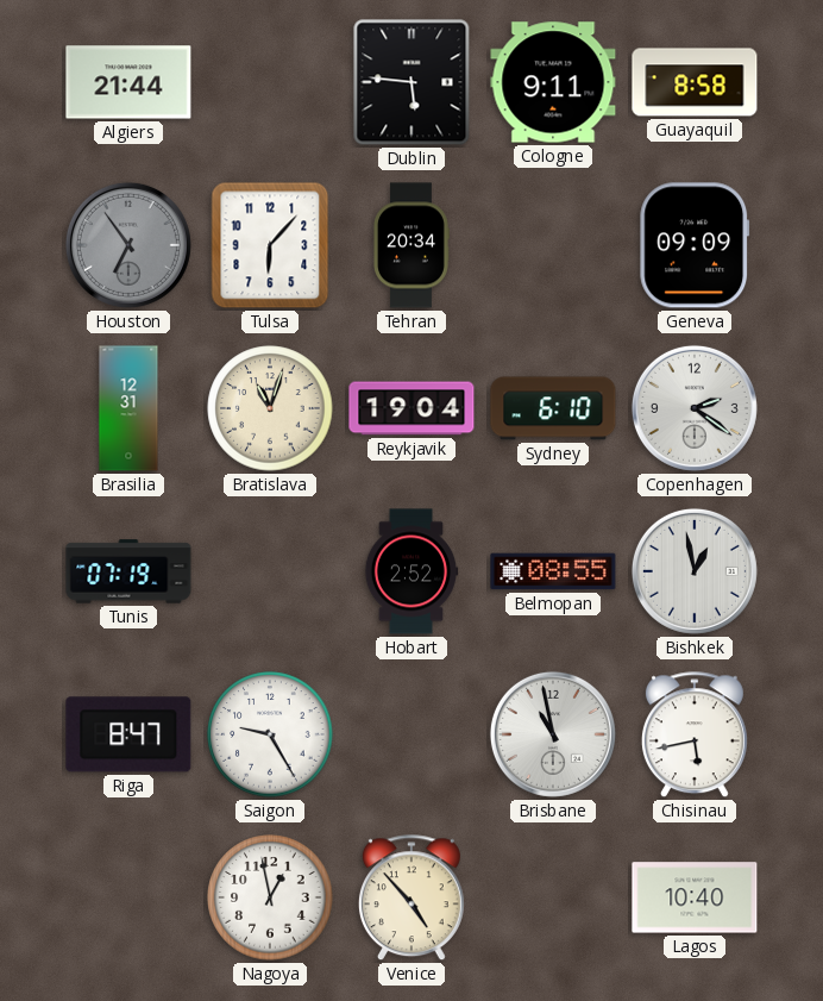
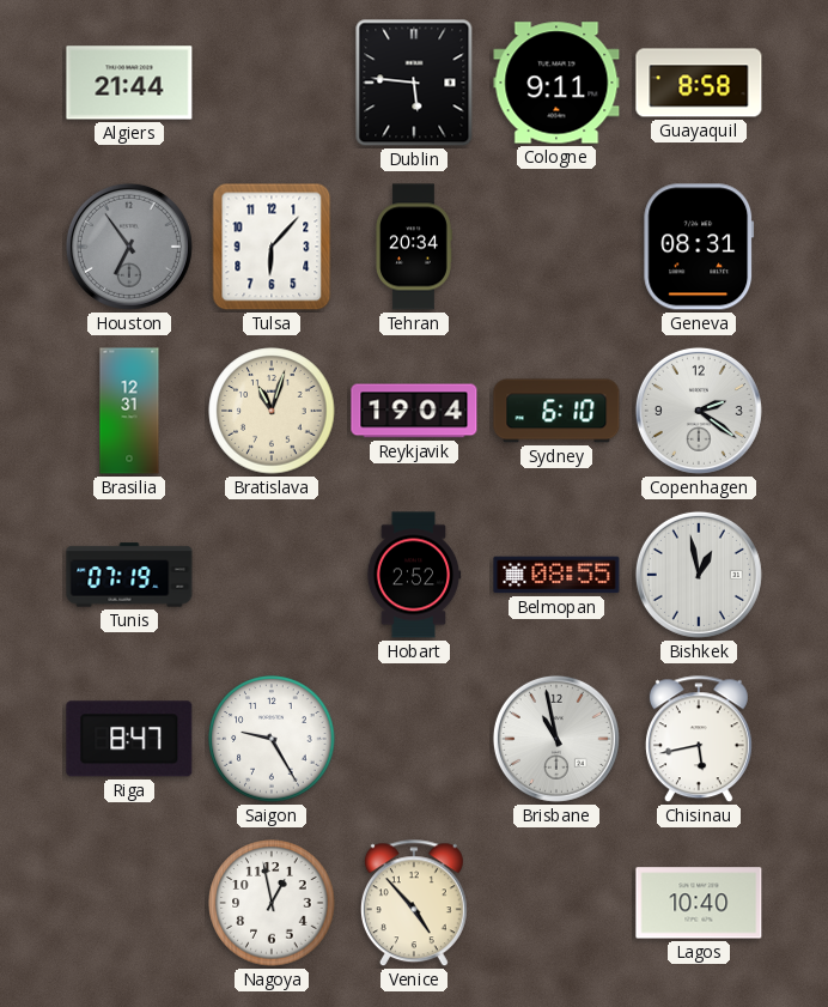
Geneva: 09:09 -> 08:31 (699, 247)
